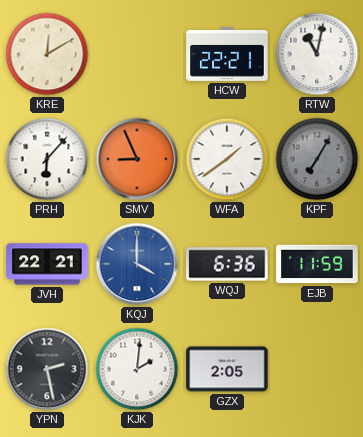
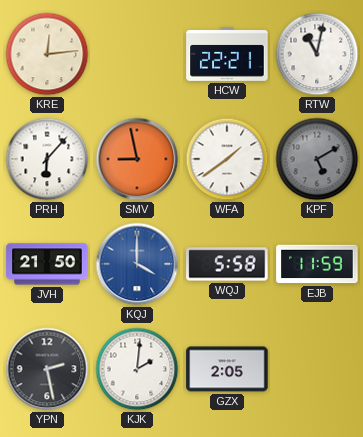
KRE: 12:10 -> 12:14 (47, 54)
SMV: 8:56 -> 8:58 (137, 159)
KPF: 7:05 -> 5:10 (317, 159)
JVH: 22:21 -> 21:50 (47, 264)
WQJ: 6:36 -> 5:58 (227, 264)
